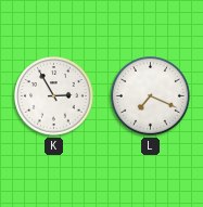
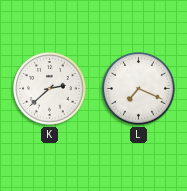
K: 2:55 -> 2:38 (50, 89)
